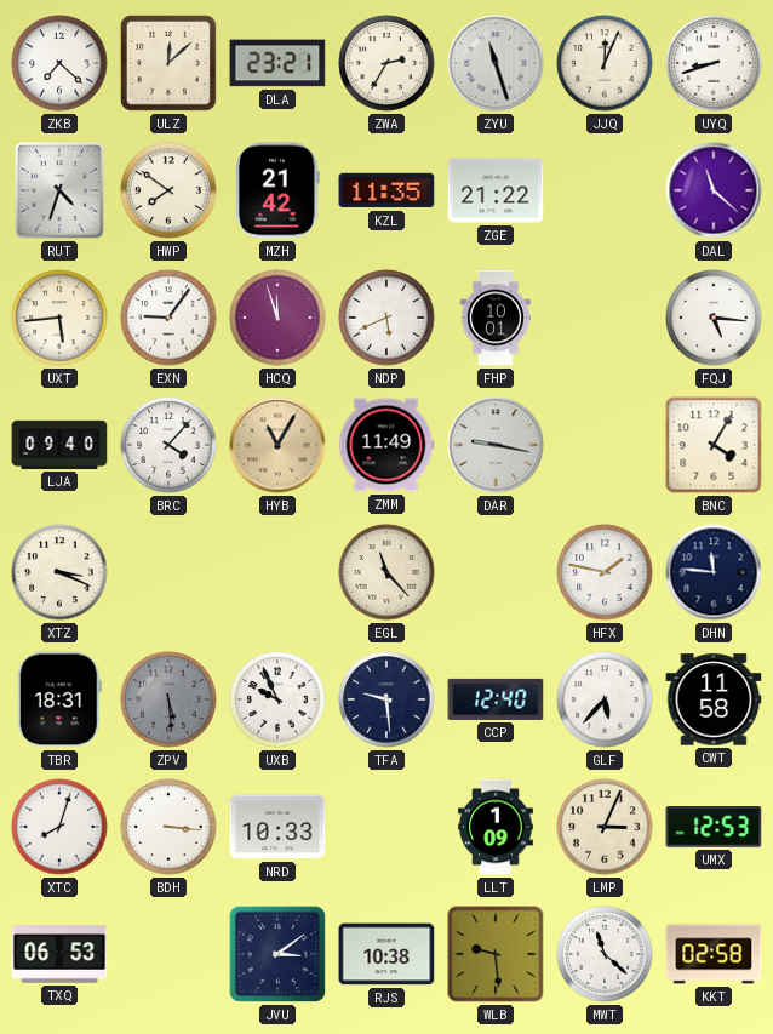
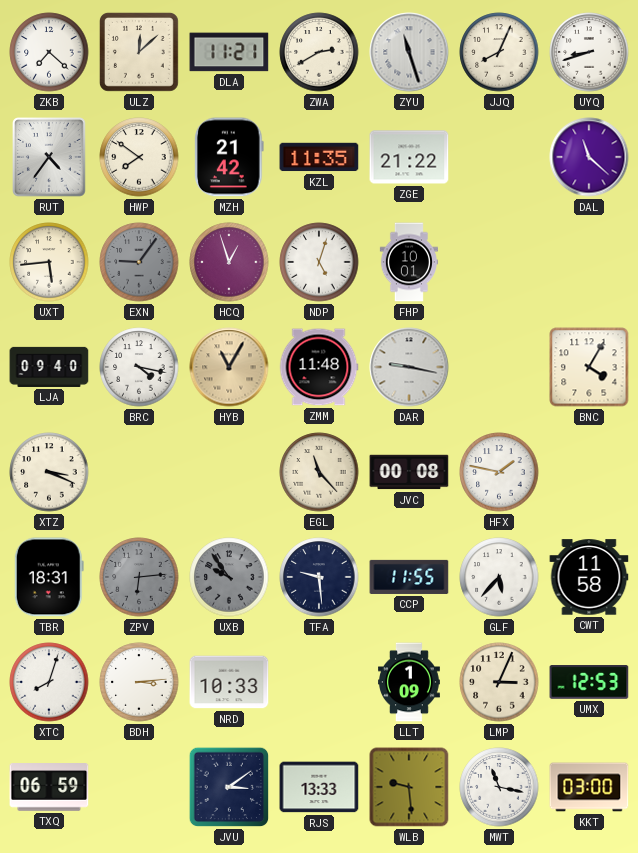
DLA: 23:21 -> 11:21 (229, 52)
ZWA: 2:35 -> 2:40 (319, 52)
JJQ: 12:04 -> 8:04 (499, 52)
RUT: 4:33 -> 4:36 (50, 157)
EXN dial: white -> grey (139, 262)
HCQ: 11:57 -> 12:57 (229, 262)
NDP: 5:41 -> 5:03 (319, 262)
FQJ: 5:16 -> none (714, 318)
BRC: 4:07 -> 4:17 (139, 367)
ZMM: 11:49 -> 11:48 (319, 367)
JVC: none -> 00:08 (409, 472)
DHN: 11:46 -> none (714, 572)
ZPV: 5:29 -> 6:14 (139, 577)
UXB: 9:56 -> 9:54 (229, 577)
UXB dial: white -> grey (229, 577)
CCP: 12:40 -> 11:55 (409, 577)
BDH: 3:16 -> 3:14 (139, 682)
TXQ: 06:53 -> 06:59 (49, 787)
RJS: 10:38 -> 13:33 (319, 787)
MWT: 11:22 -> 11:17 (499, 787)
KKT: 02:58 -> 03:00 (589, 787)
